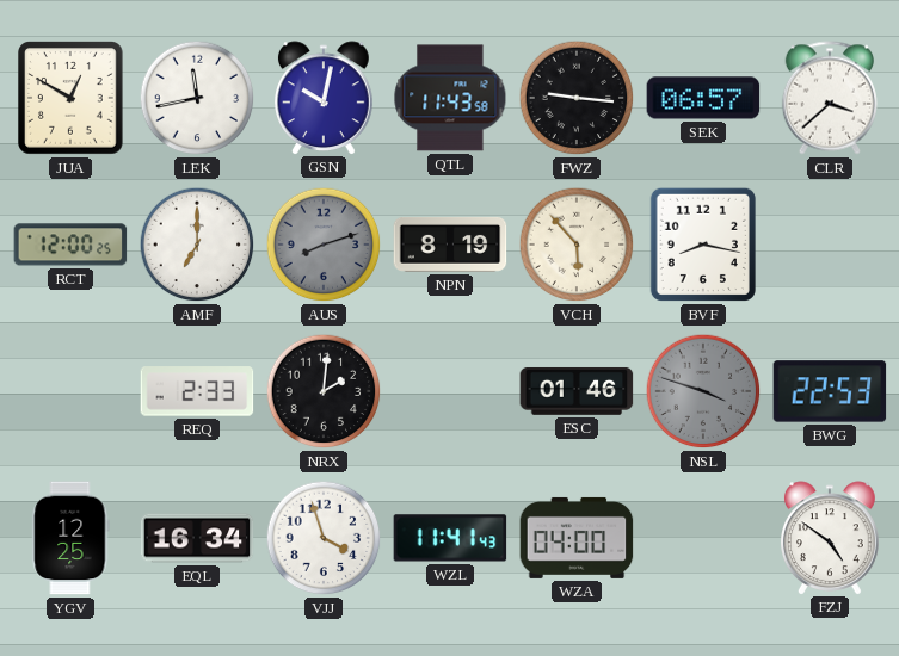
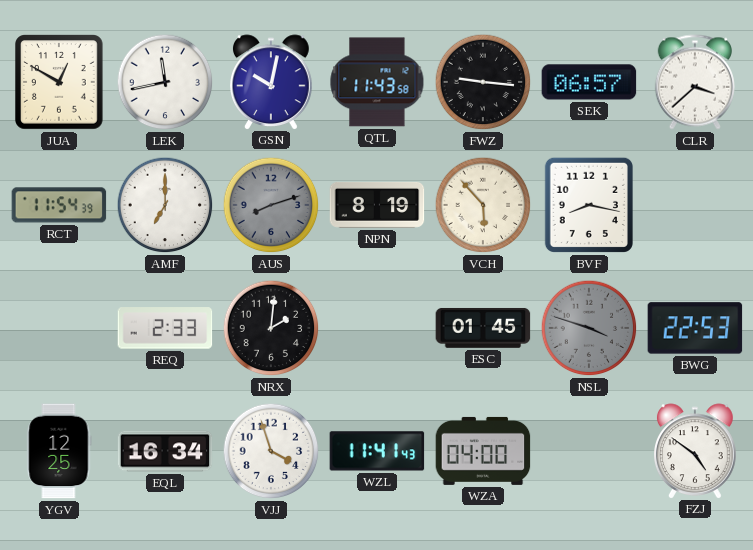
RCT: 12:00 -> 11:54 (59, 205)
ESC: 01:46 -> 01:45 (483, 328)
